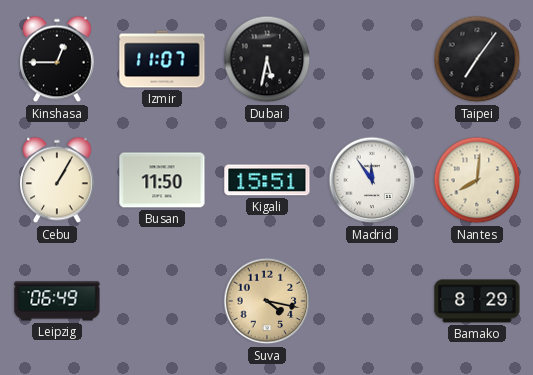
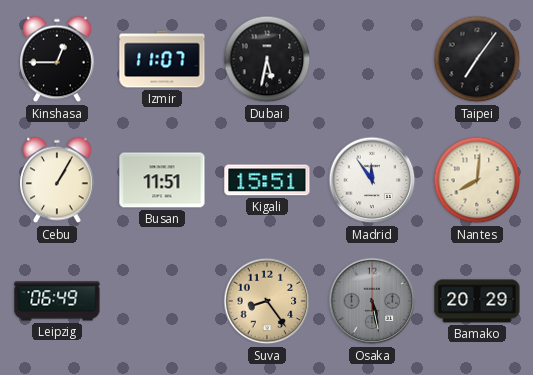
Busan: 11:50 -> 11:51 (162, 180)
Suva: 4:17 -> 8:24 (267, 301)
Osaka: none -> 5:28 (372, 301)
Bamako: 8:29 -> 20:29 (477, 301)
